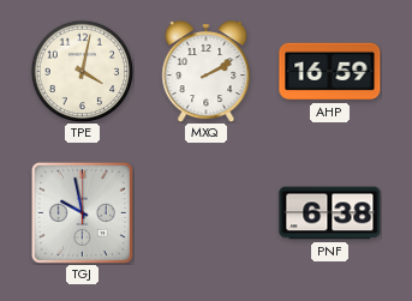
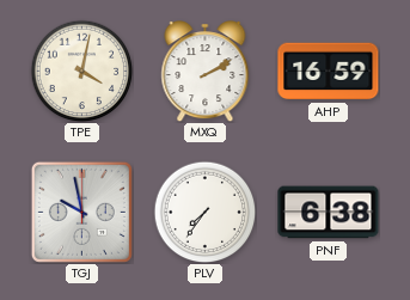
PLV: none -> 7:36 (204, 212)
